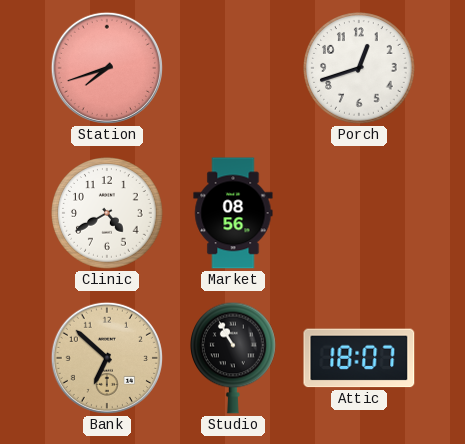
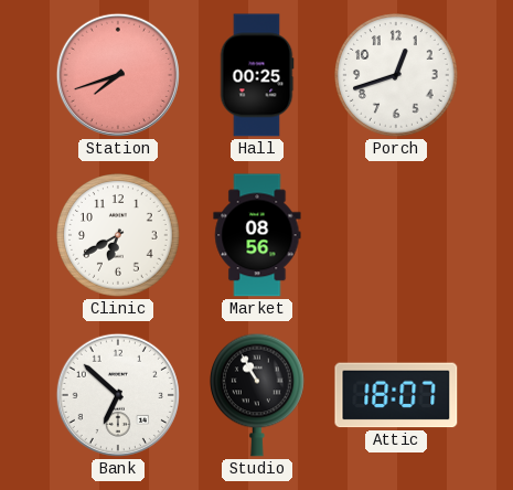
Hall: none -> 00:25 (257, 75)
Clinic: 4:40 -> 6:40 (118, 235)
Bank dial: champagne -> white (118, 395)
